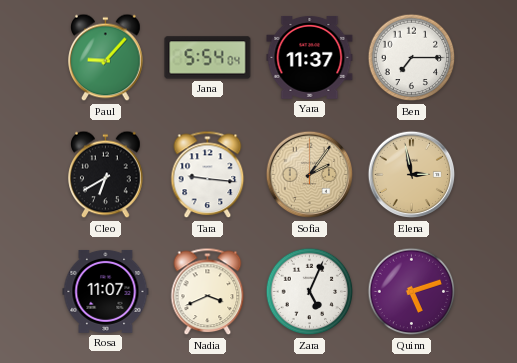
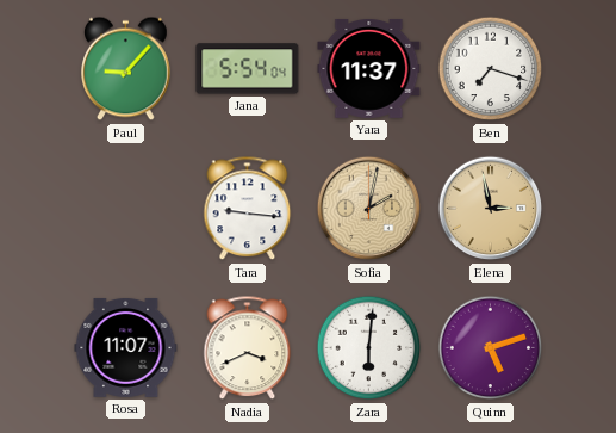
Ben: 7:15 -> 7:18 (491, 69)
Cleo: 6:40 -> none (106, 175)
Sofia: 2:06 -> 2:02 (369, 209)
Zara: 5:04 -> 6:01 (369, 348)
